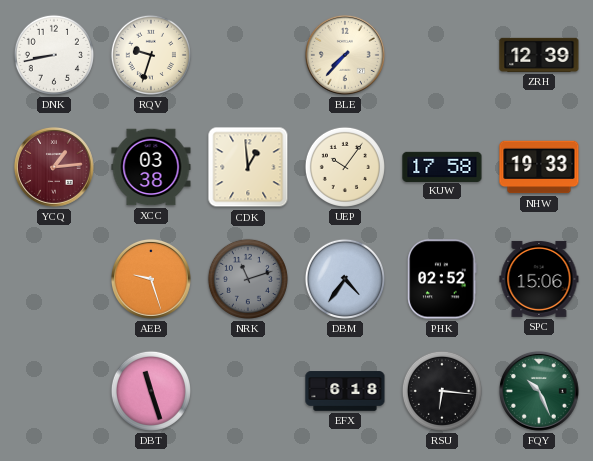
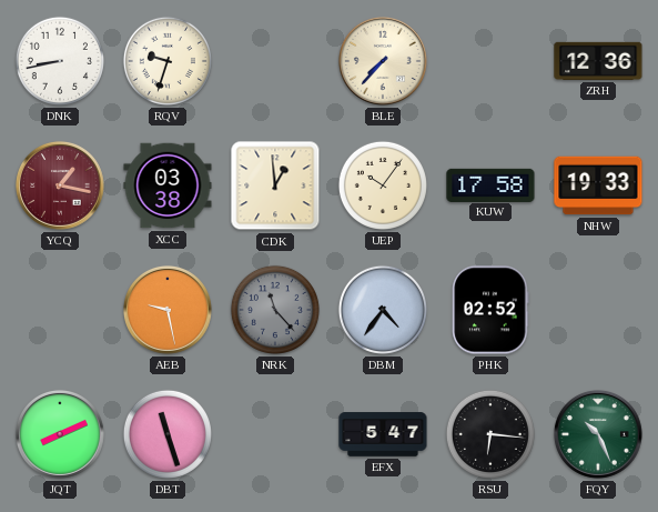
ZRH: 12:39 -> 12:36 (598, 61)
YCQ: 1:14 -> 1:17 (60, 185)
AEB: 9:27 -> 9:28 (168, 310)
NRK: 11:12 -> 11:23 (275, 310)
SPC: 15:06 -> none (539, 279)
JQT: none -> 8:11 (60, 434)
EFX: 6:18 -> 5:47 (383, 434)
